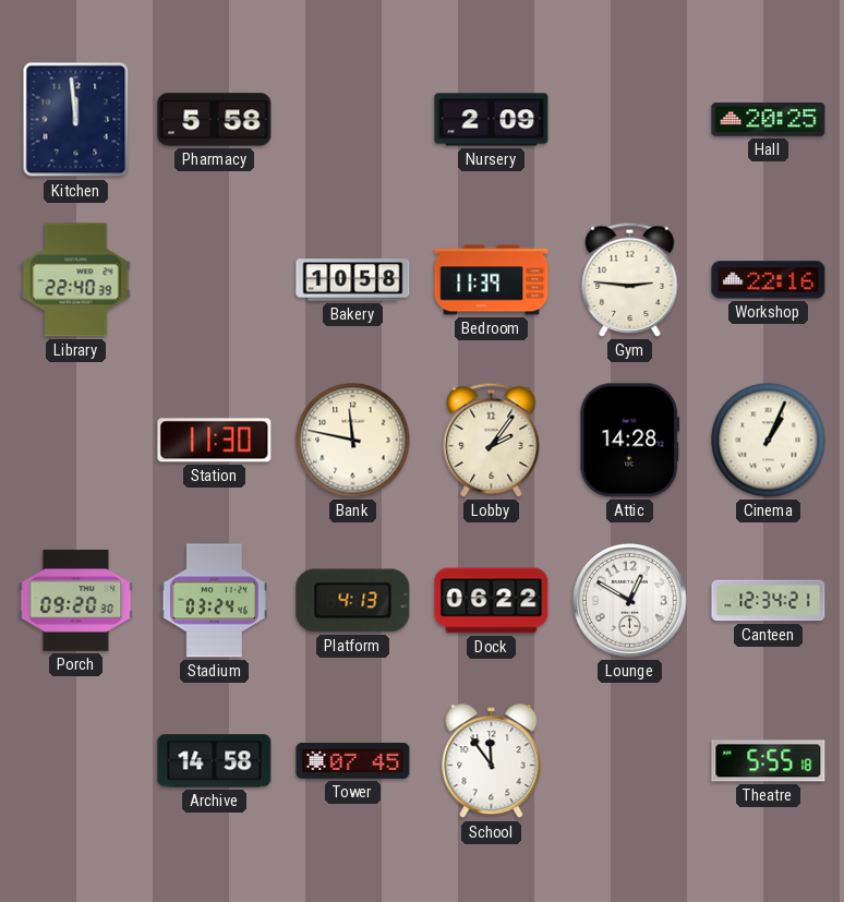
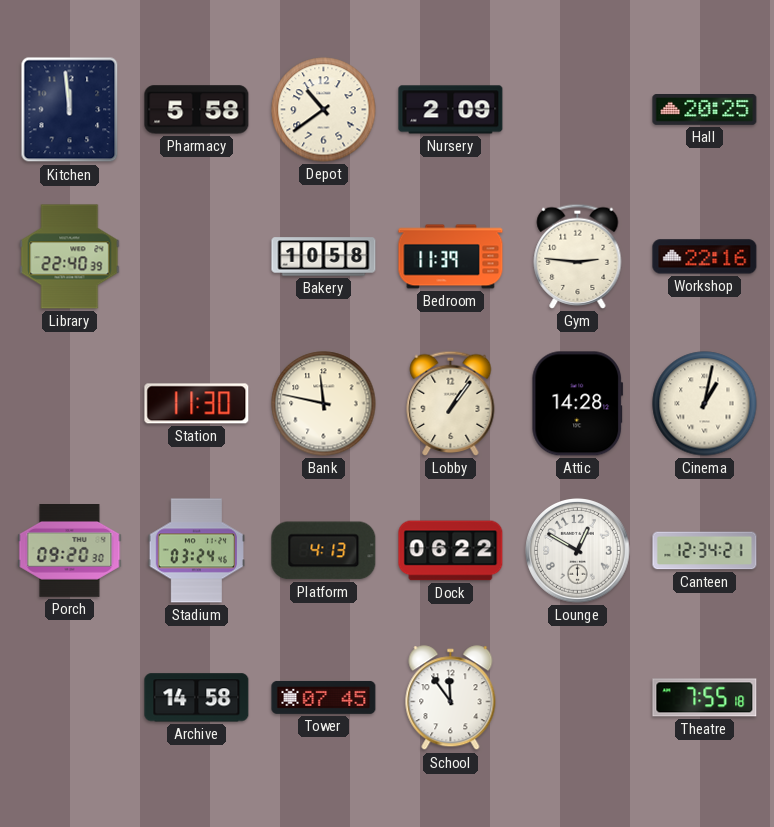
Depot: none -> 10:39 (324, 110)
Lobby: 2:06 -> 1:06 (451, 403)
Cinema: 1:04 -> 1:02 (705, 404)
Theatre: 5:55 -> 7:55 (705, 698)
